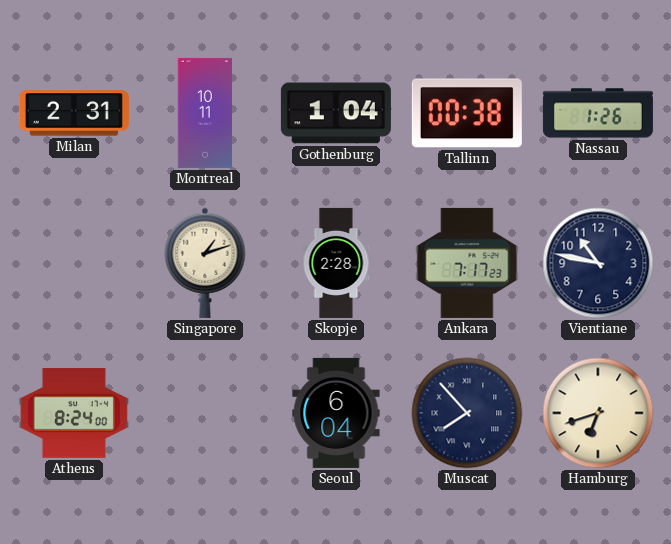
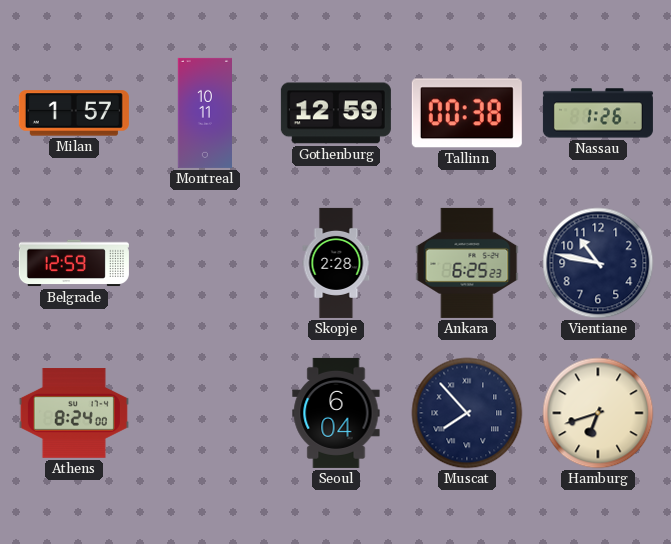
Milan: 2:31 -> 1:57 (74, 113)
Gothenburg: 1:04 -> 12:59 (336, 113)
Belgrade: none -> 12:59 (74, 263)
Singapore: 1:12 -> none (205, 263)
Ankara: 7:17 -> 6:25 (467, 263)
